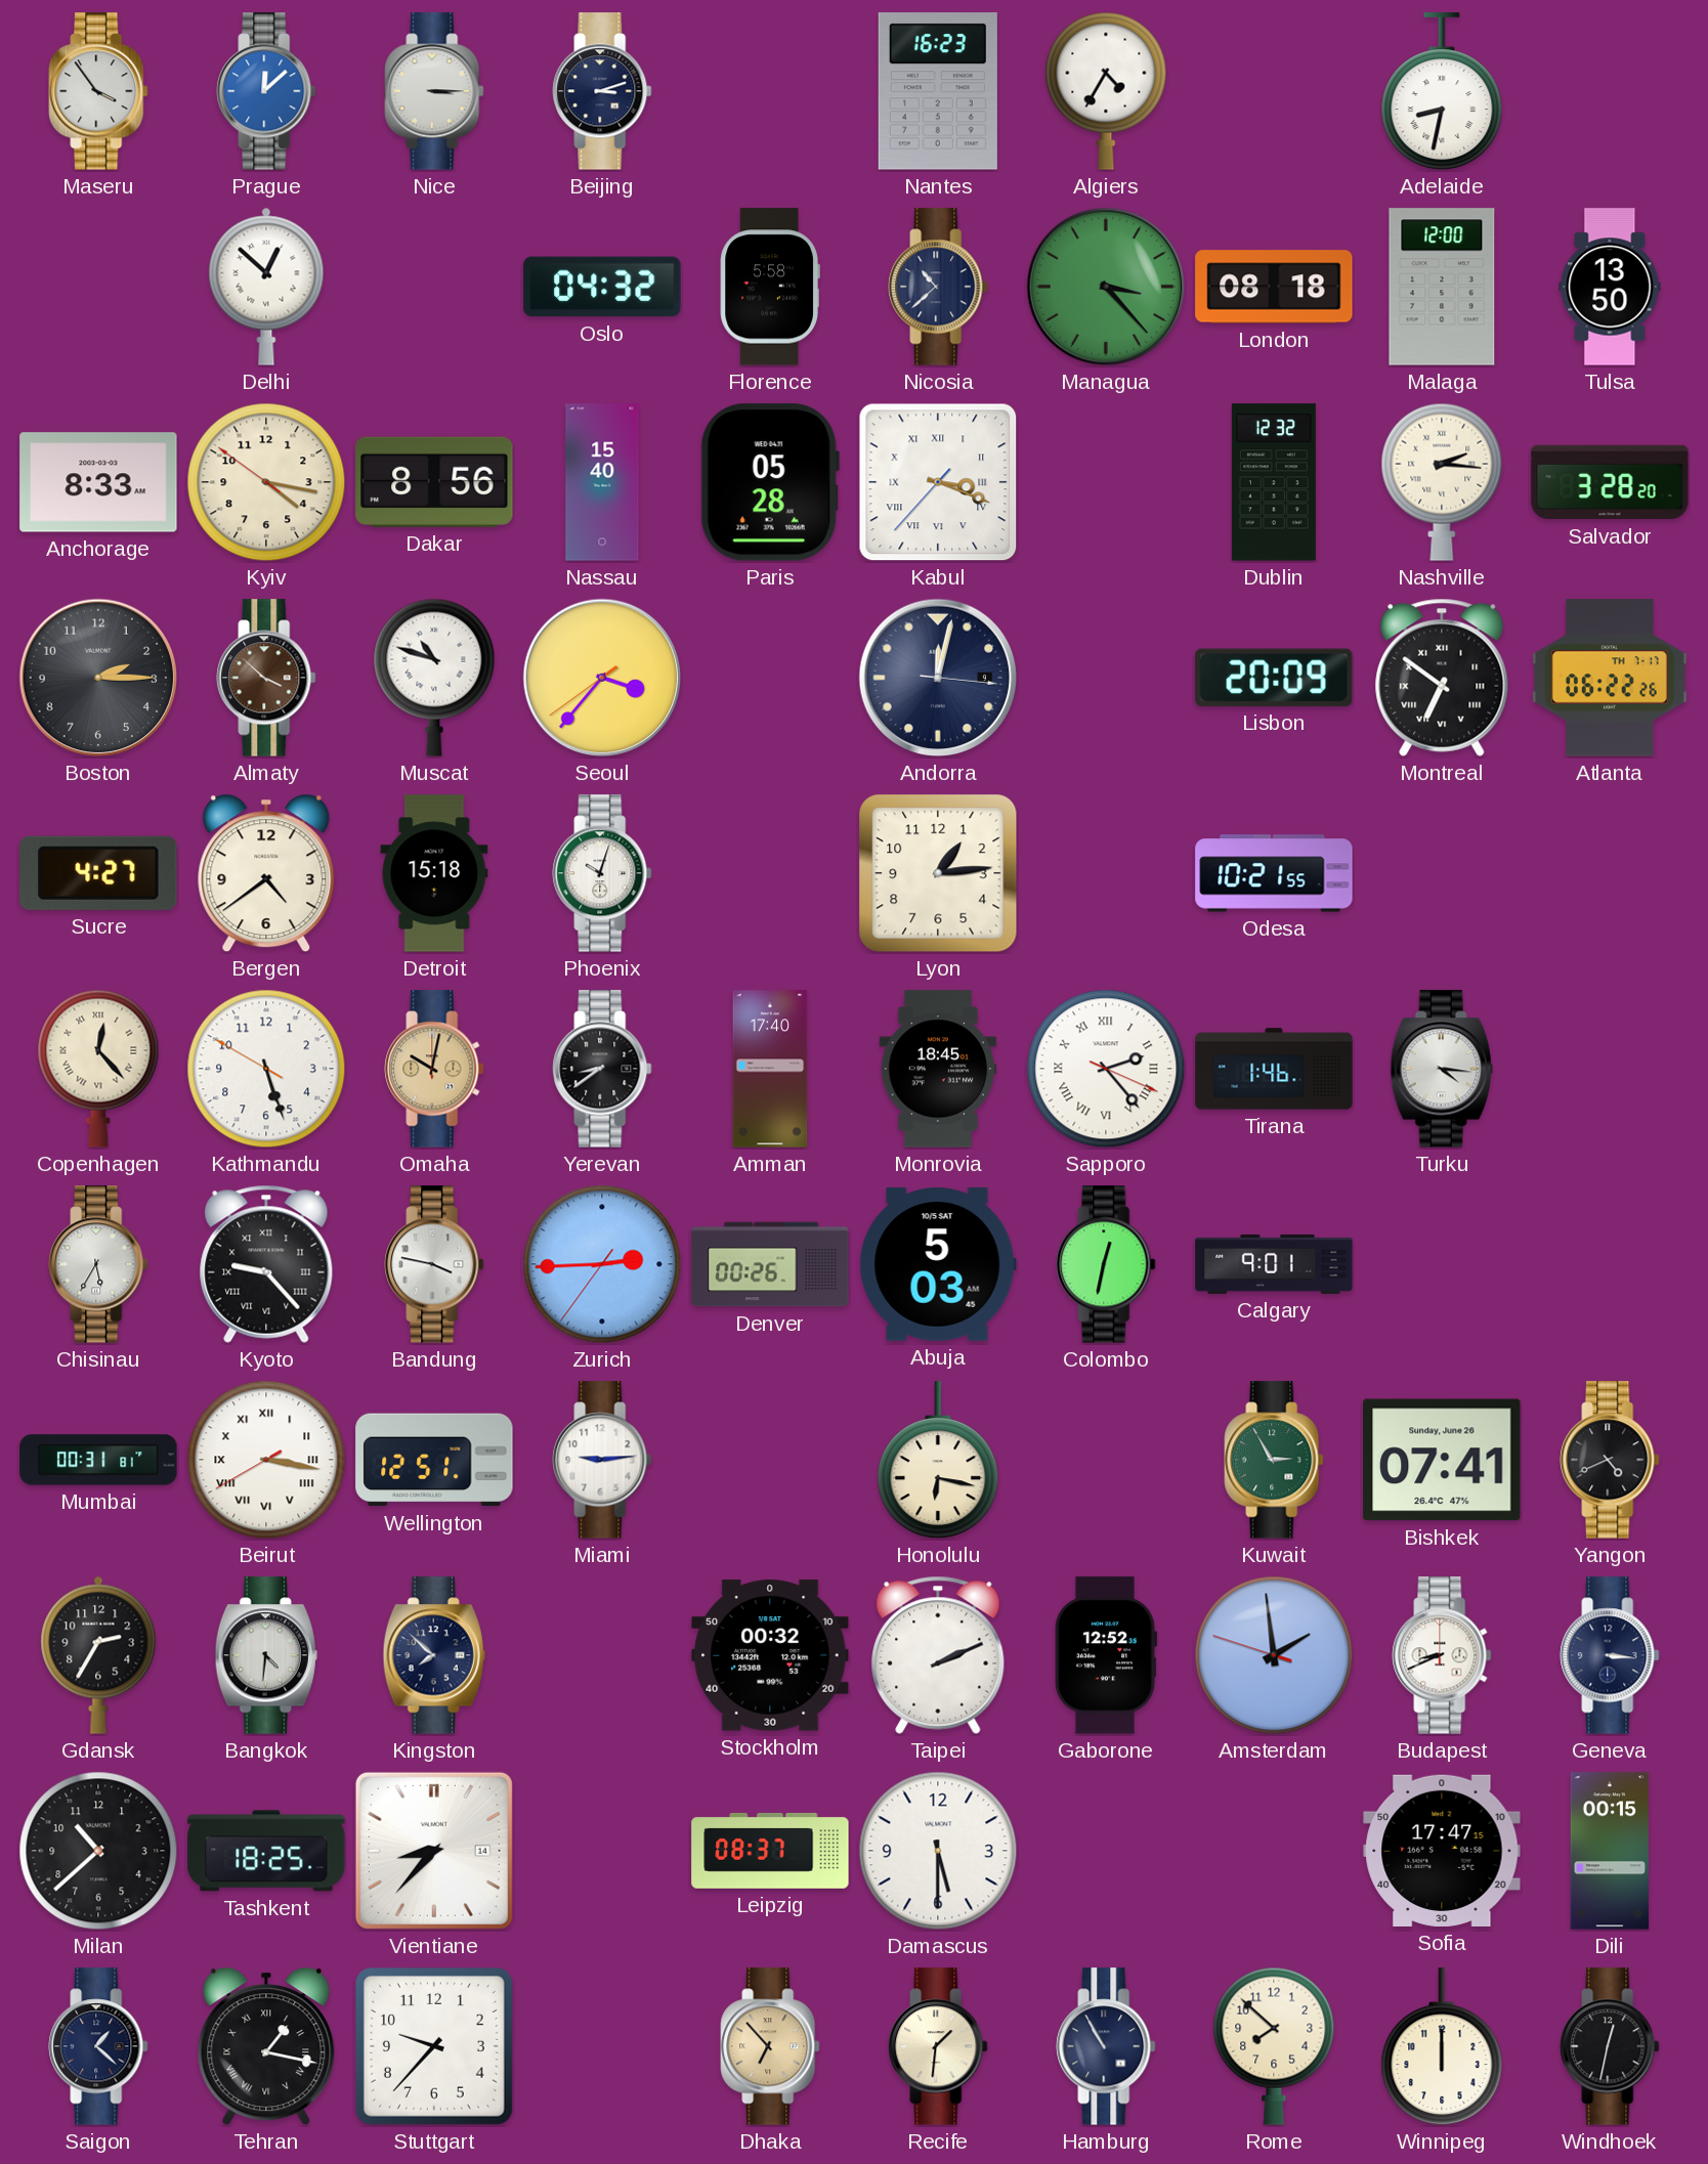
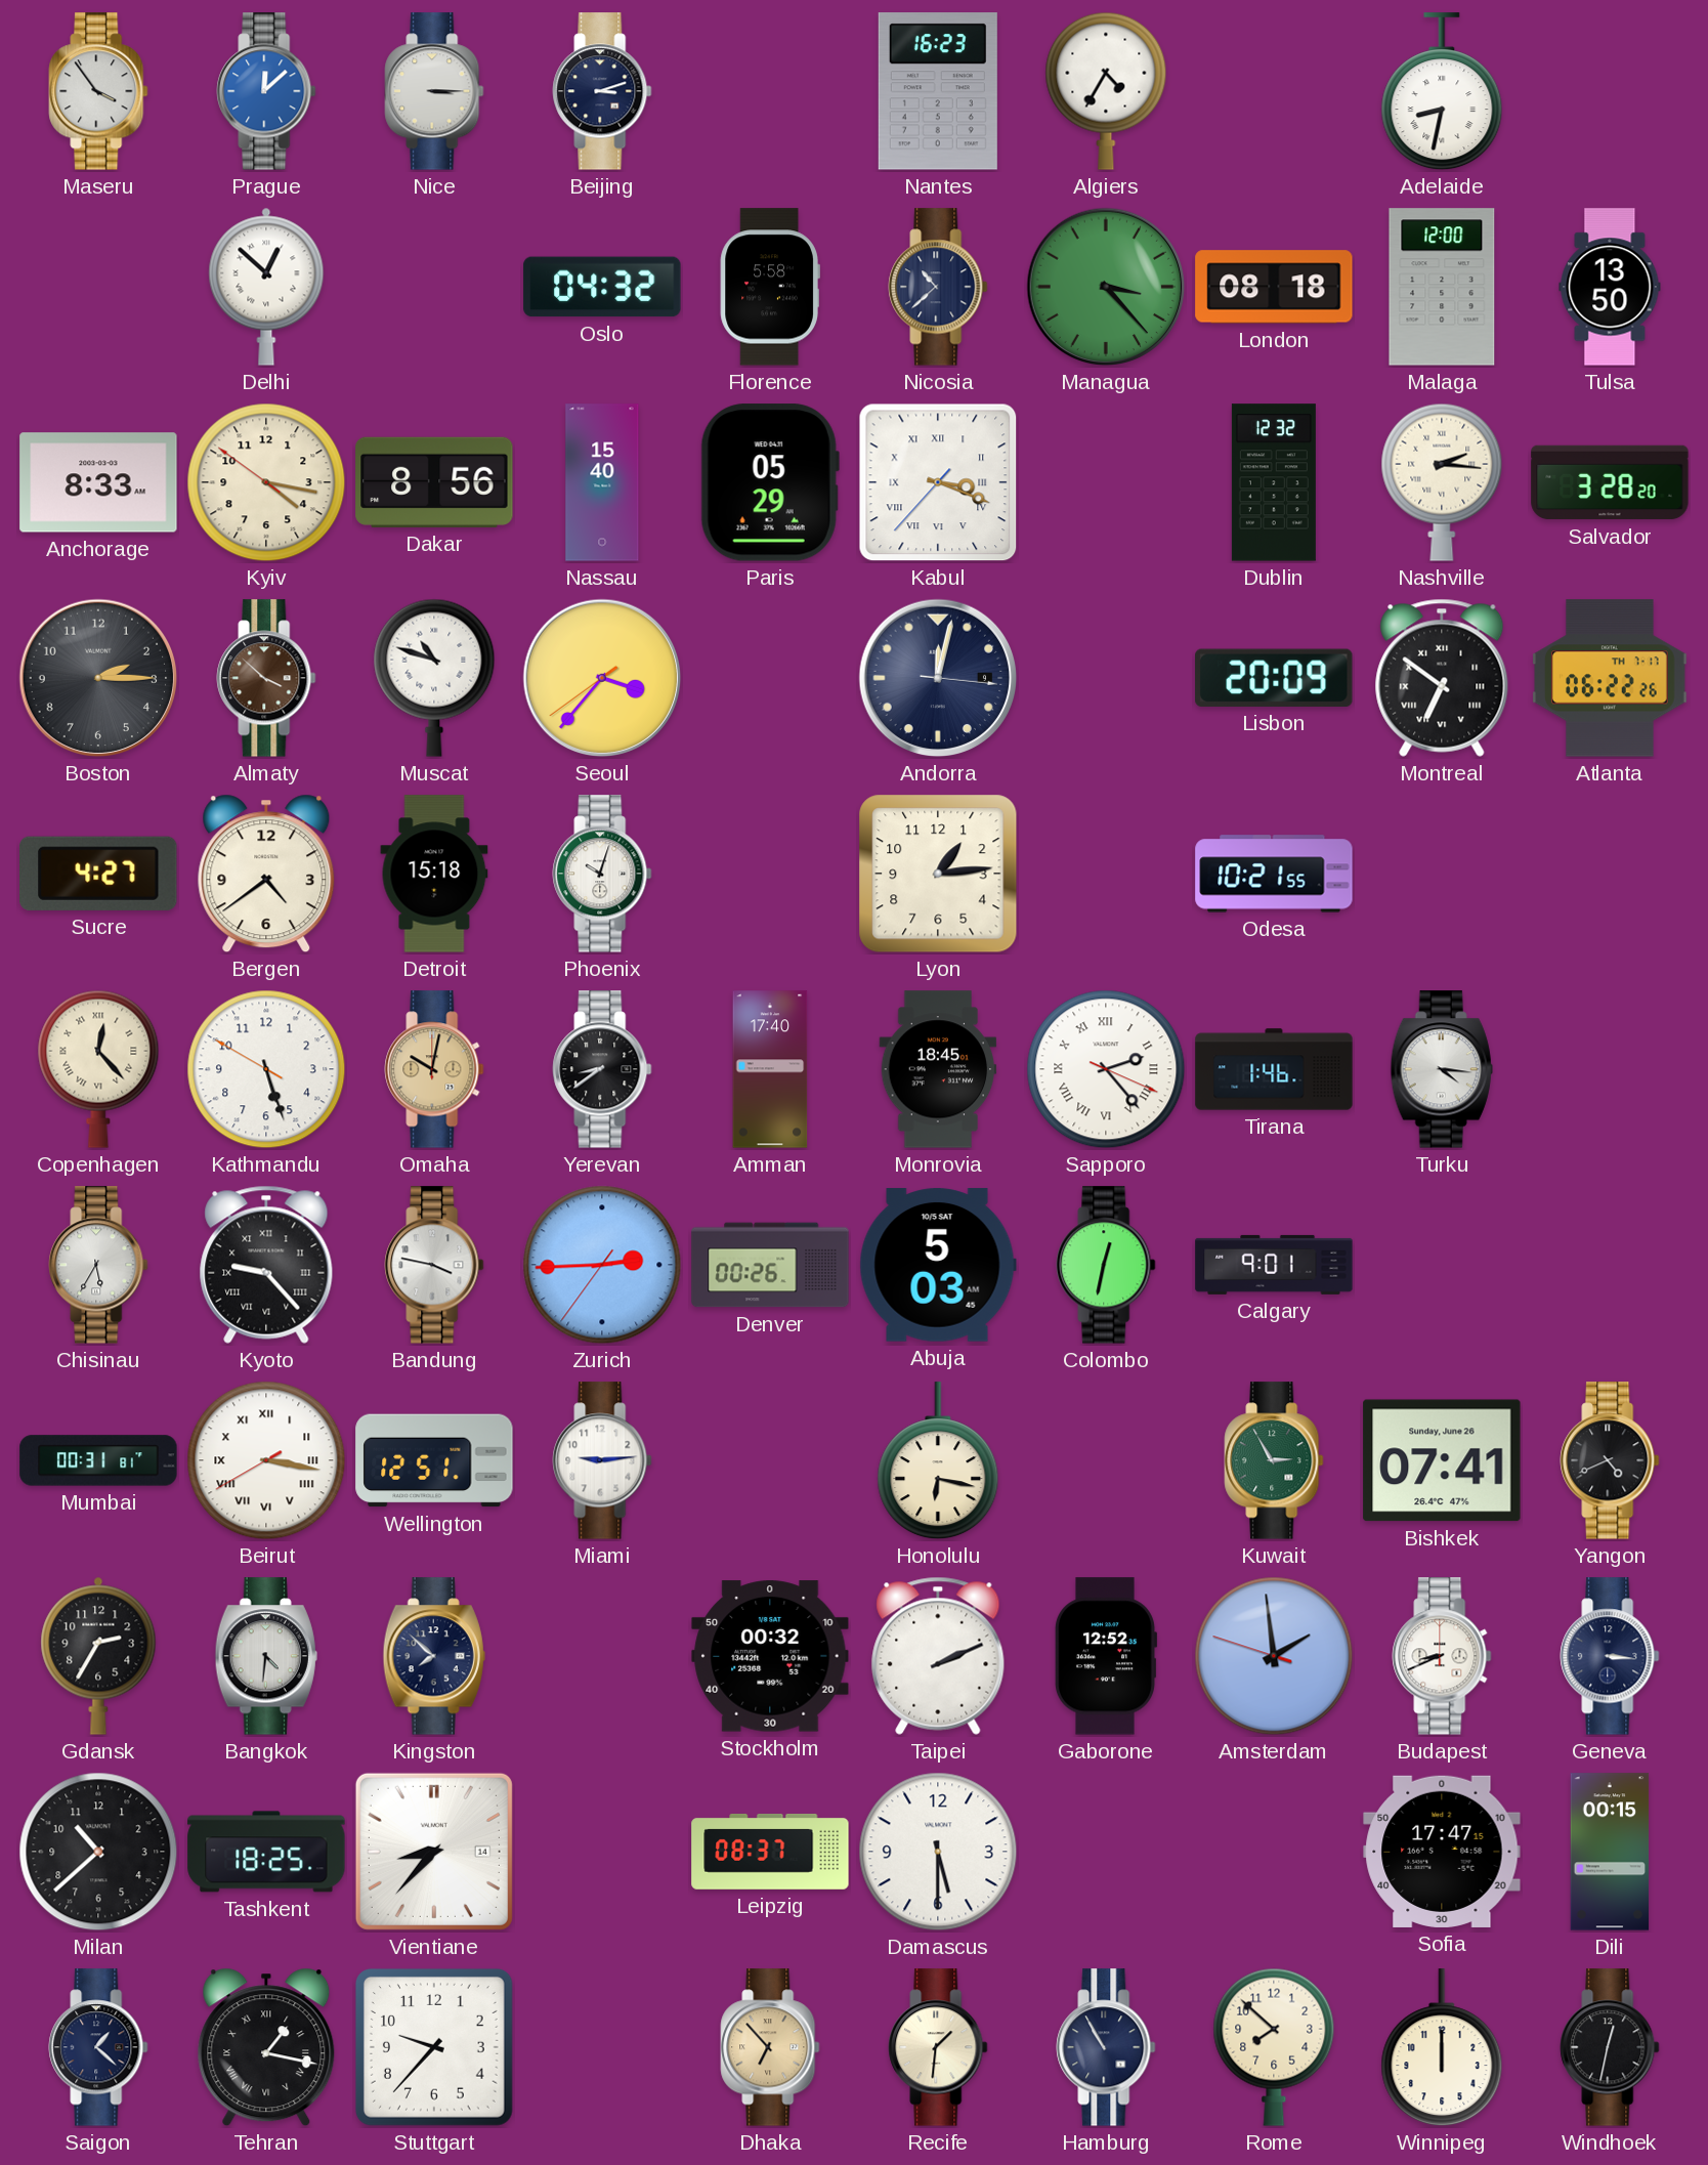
Paris: 05:28 -> 05:29 (770, 482)
